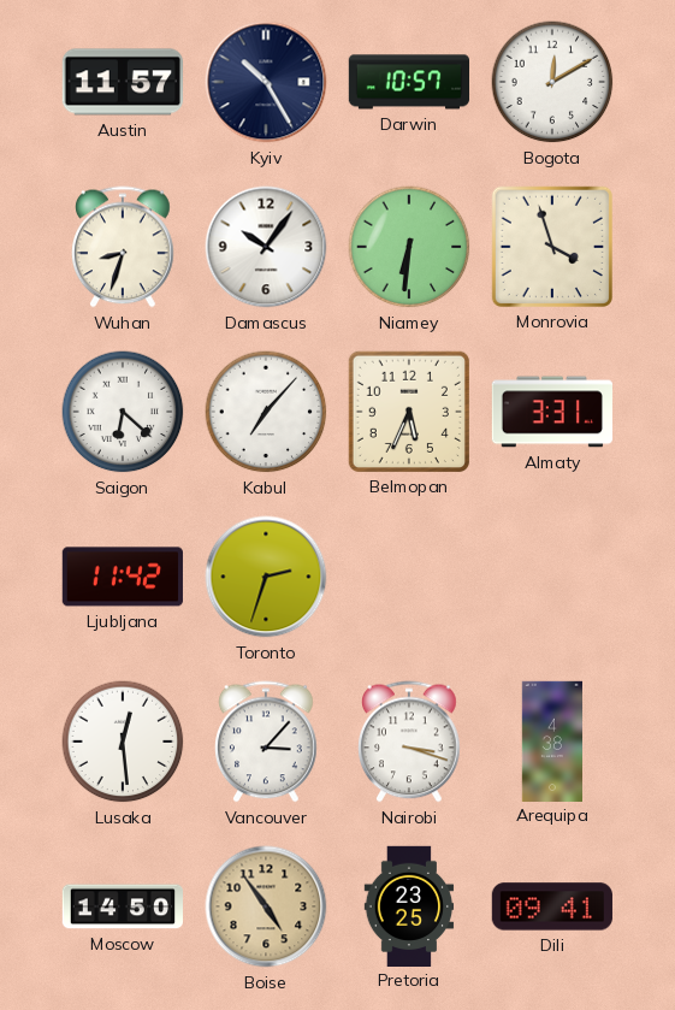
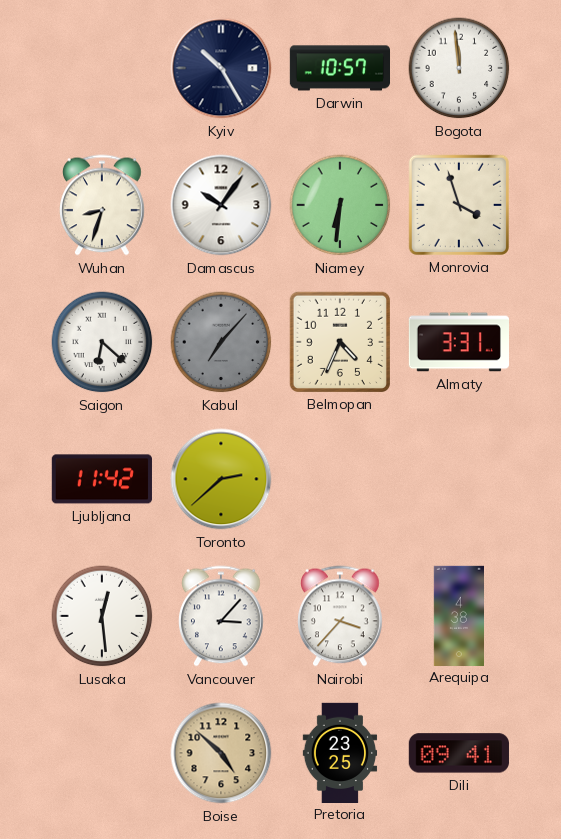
Austin: 11:57 -> none (123, 82)
Bogota: 12:10 -> 11:59 (459, 68)
Kabul dial: white -> grey (221, 342)
Belmopan: 5:34 -> 4:34 (340, 342)
Toronto: 2:33 -> 2:38 (221, 479)
Nairobi: 3:18 -> 3:37 (341, 616)
Moscow: 14:50 -> none (122, 906)
Boise: 4:54 -> 4:52 (221, 753)
